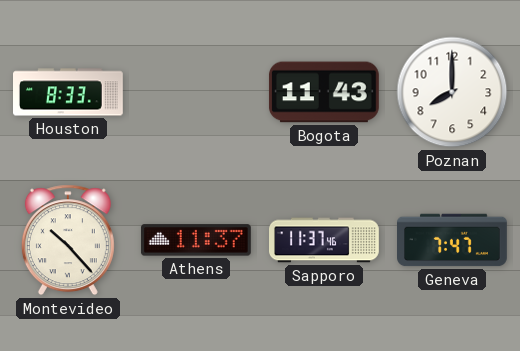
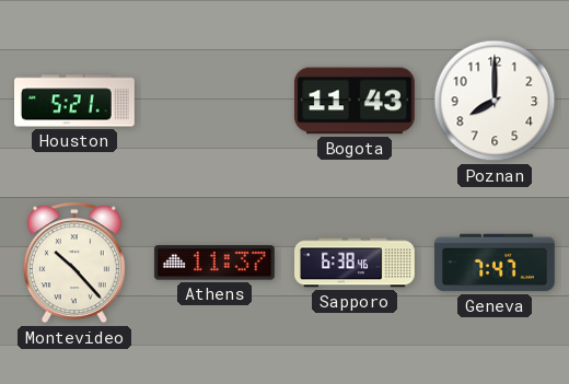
Houston: 8:33 -> 5:21 (76, 101)
Sapporo: 11:37 -> 6:38 (356, 263)
